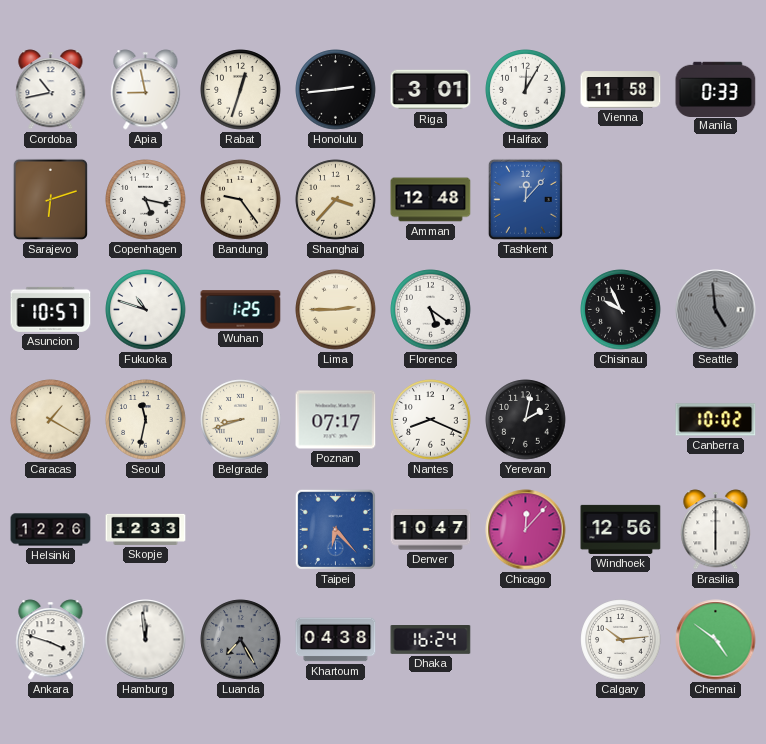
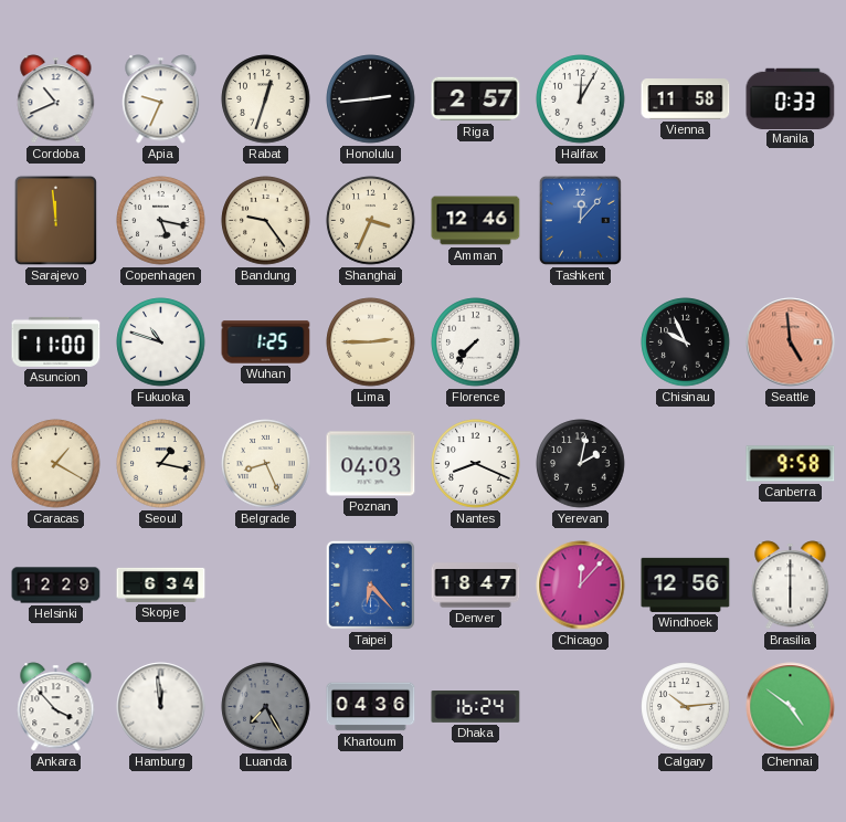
Cordoba: 10:43 -> 10:41 (56, 99)
Apia: 8:58 -> 9:34 (161, 99)
Riga: 3:01 -> 2:57 (476, 99)
Sarajevo: 6:12 -> 11:59 (55, 220)
Shanghai: 3:37 -> 3:34 (371, 221)
Amman: 12:48 -> 12:46 (476, 221)
Asuncion: 10:57 -> 11:00 (56, 341)
Florence: 5:21 -> 7:37 (476, 342)
Seattle dial: grey -> salmon (791, 342)
Seoul: 11:32 -> 1:17 (161, 464)
Belgrade: 8:42 -> 8:26 (266, 464)
Poznan: 07:17 -> 04:03 (371, 464)
Canberra: 10:02 -> 9:58 (791, 464)
Helsinki: 12:26 -> 12:29 (56, 586)
Skopje: 12:33 -> 6:34 (161, 584)
Denver: 10:47 -> 18:47 (476, 586)
Ankara: 3:48 -> 3:53 (56, 707)
Khartoum: 04:38 -> 04:36 (371, 707)
